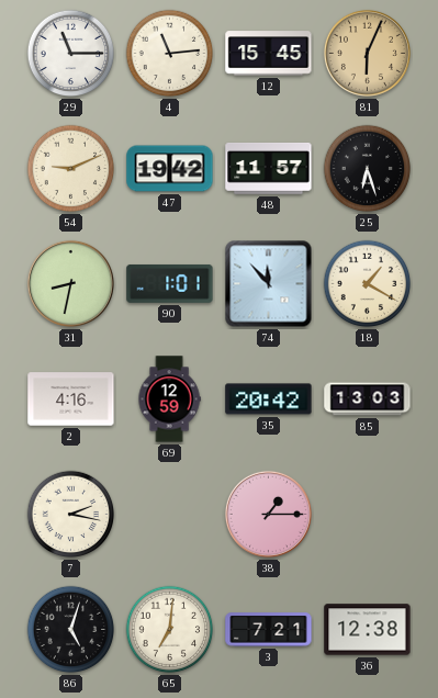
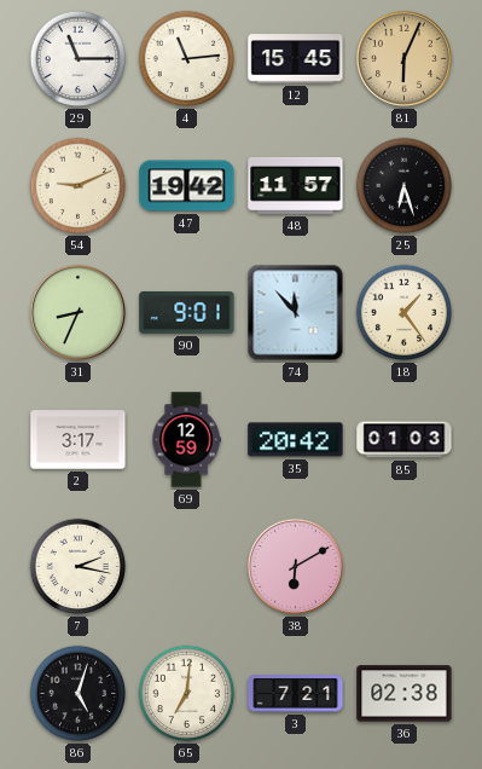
31: 8:32 -> 8:34 (77, 312)
90: 1:01 -> 9:01 (187, 312)
18: 1:20 -> 1:24 (405, 313)
2: 4:16 -> 3:17 (79, 440)
85: 13:03 -> 01:03 (405, 440)
38: 1:15 -> 6:10 (295, 566)
36: 12:38 -> 02:38 (405, 694)
